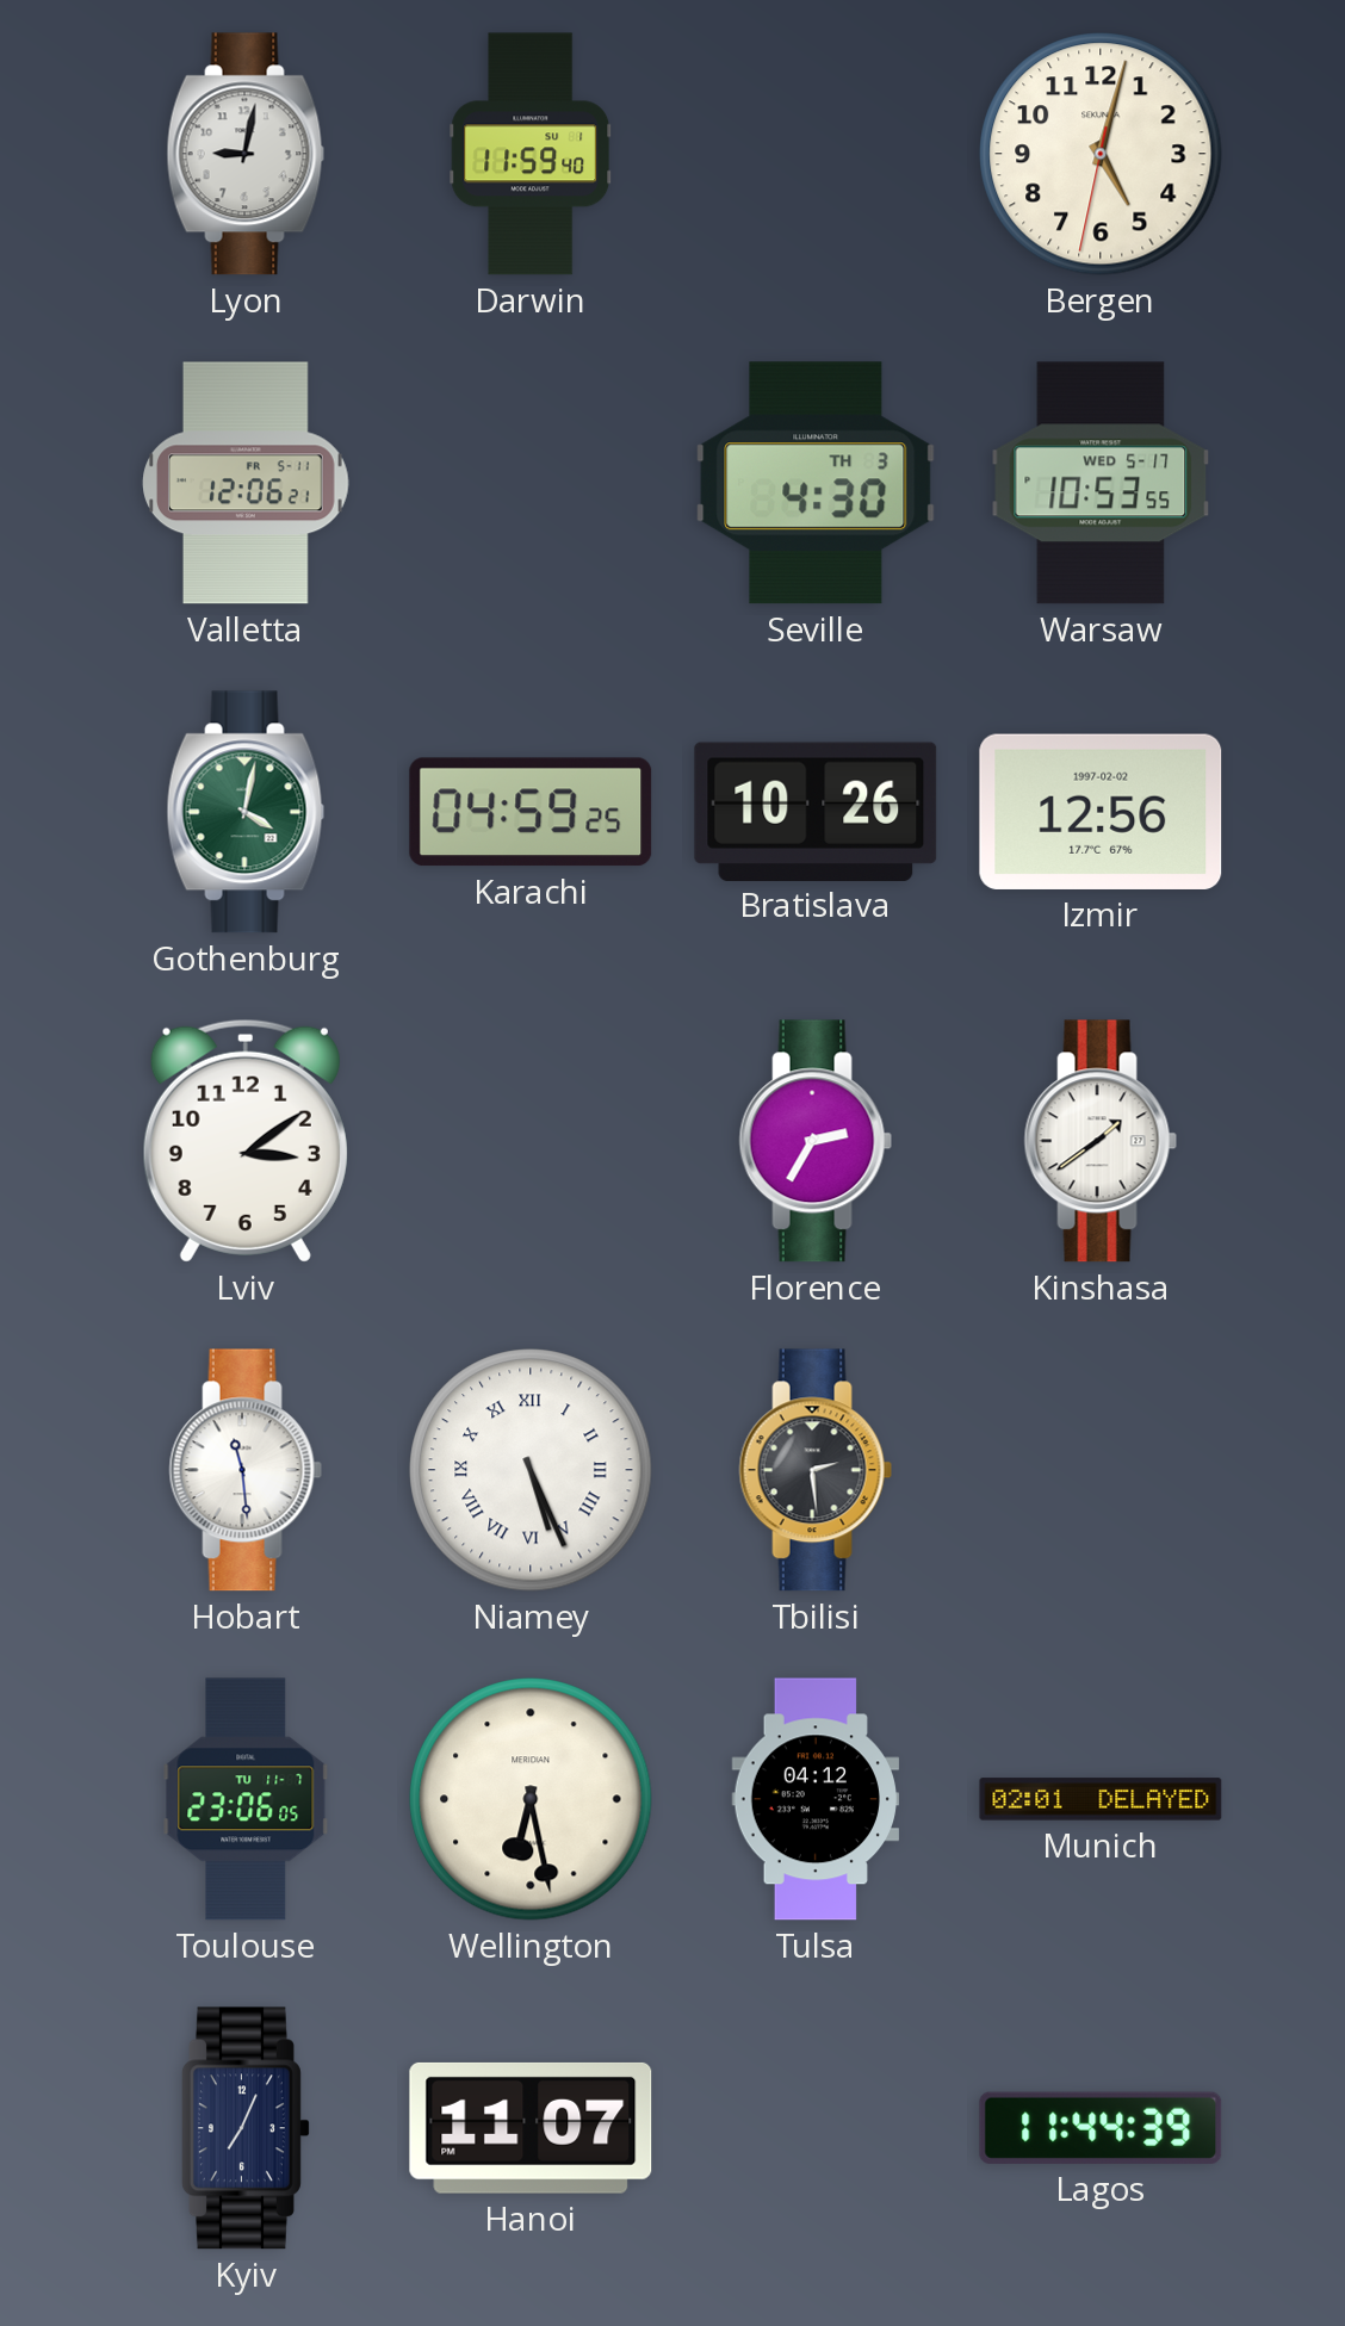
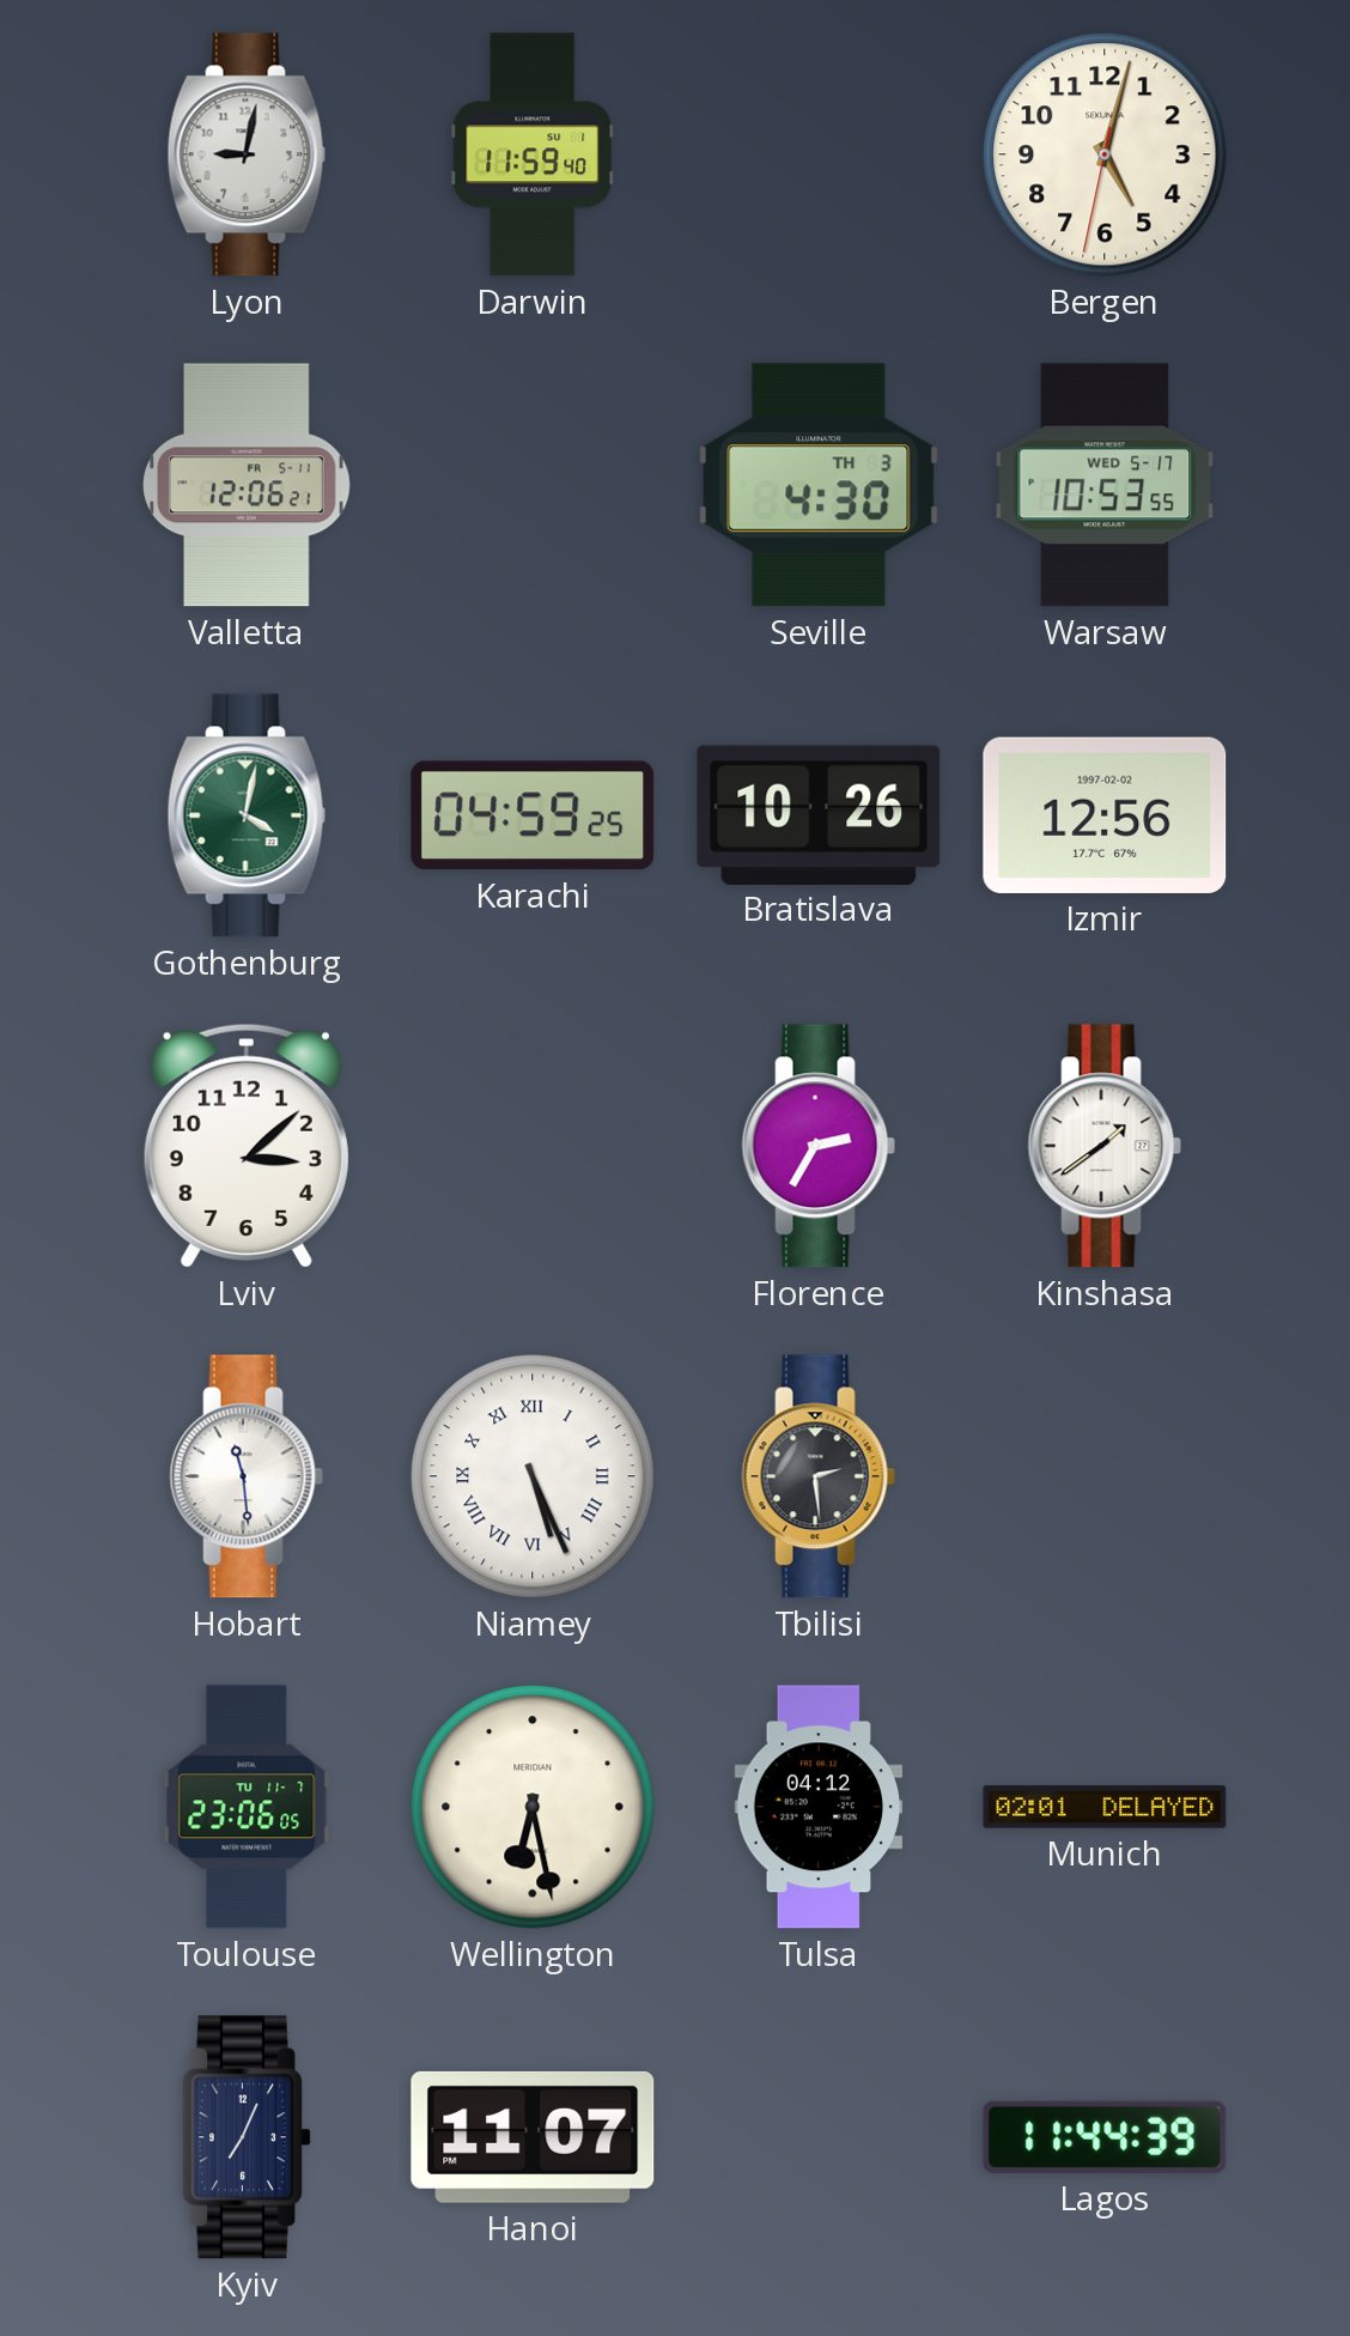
Lviv: 3:09 -> 3:08 (247, 1146)
